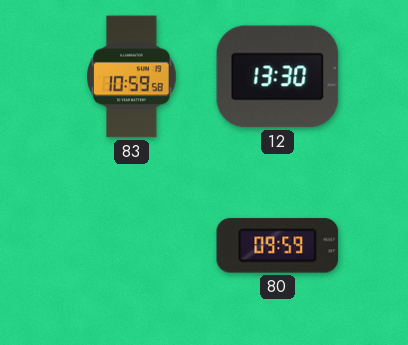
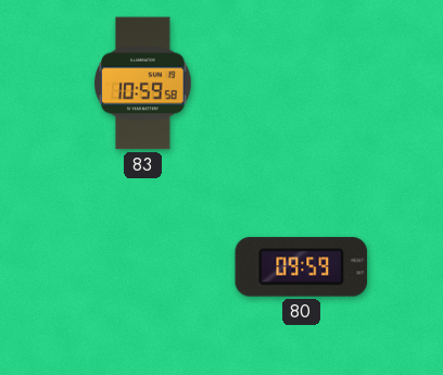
12: 13:30 -> none (278, 77)
